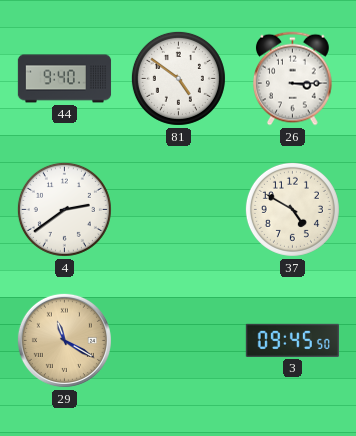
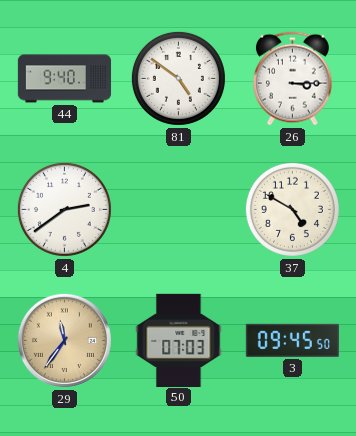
29: 11:20 -> 11:36 (64, 340)
50: none -> 07:03 (179, 340)
